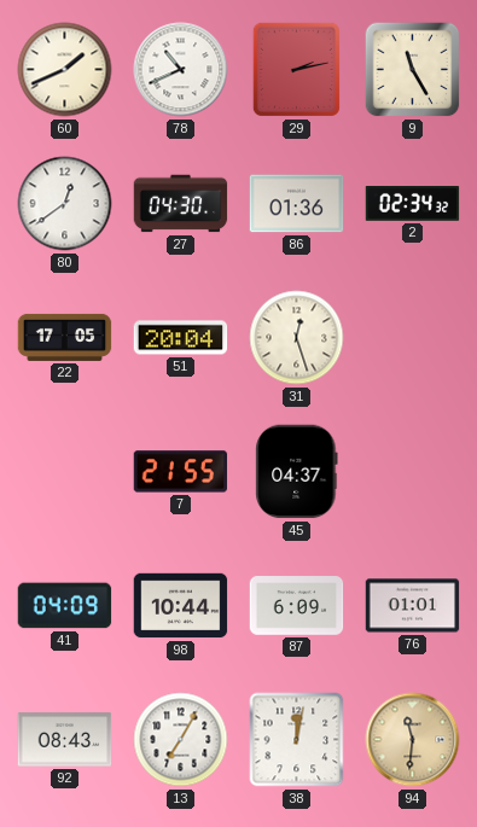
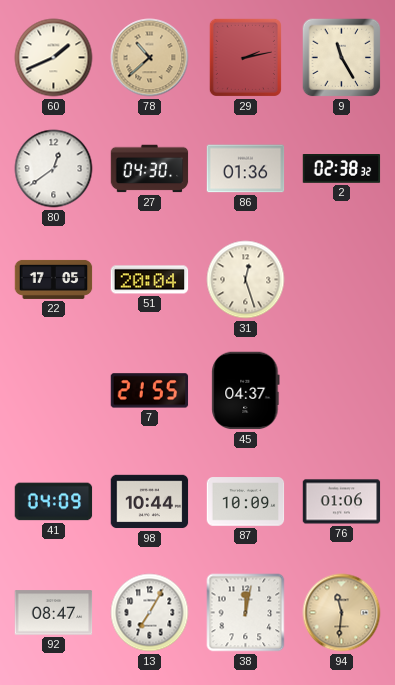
78: 10:41 -> 10:38 (150, 58)
78 dial: white -> champagne (150, 58)
2: 02:34 -> 02:38 (342, 169)
87: 6:09 -> 10:09 (246, 502)
76: 01:01 -> 01:06 (342, 502)
92: 08:43 -> 08:47 (54, 613)
